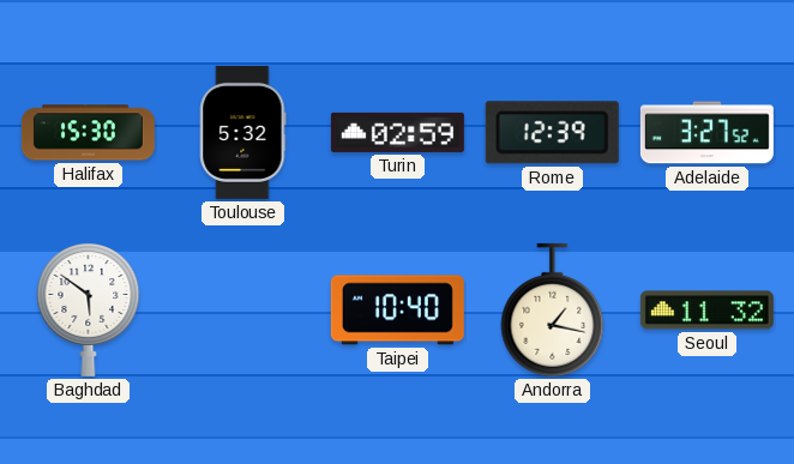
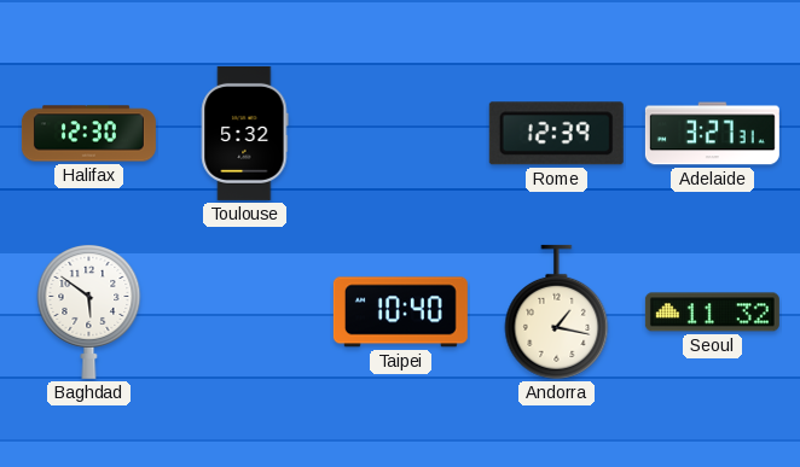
Halifax: 15:30 -> 12:30 (88, 134)
Turin: 02:59 -> none (397, 132)
Adelaide: 3:27:52 -> 3:27:31 (712, 134)
